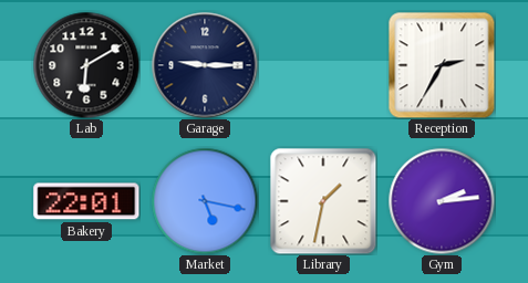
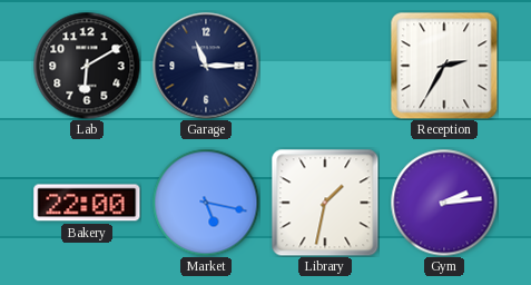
Garage: 9:15 -> 11:15 (206, 66)
Bakery: 22:01 -> 22:00 (87, 203)
